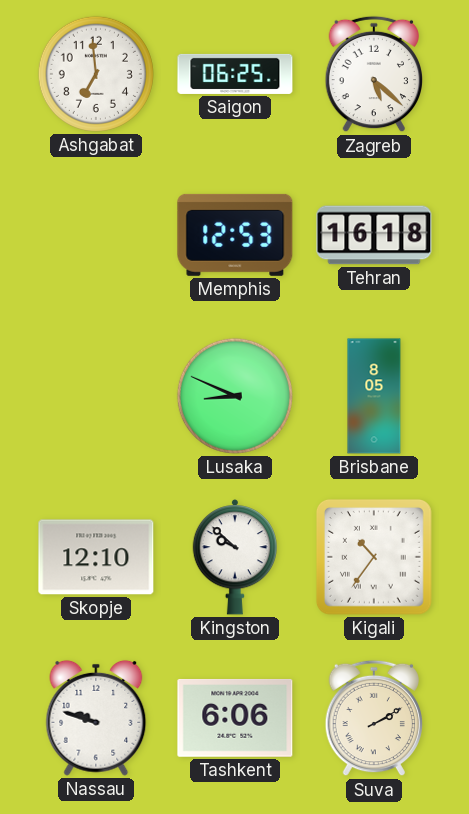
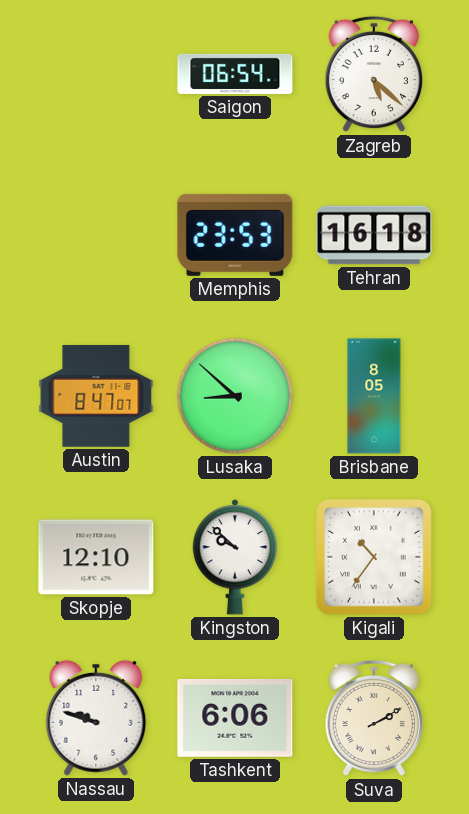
Ashgabat: 6:59 -> none (96, 74)
Saigon: 06:25 -> 06:54 (235, 74)
Memphis: 12:53 -> 23:53 (235, 235)
Austin: none -> 8:47 (96, 396)
Lusaka: 8:49 -> 8:52 (235, 396)
